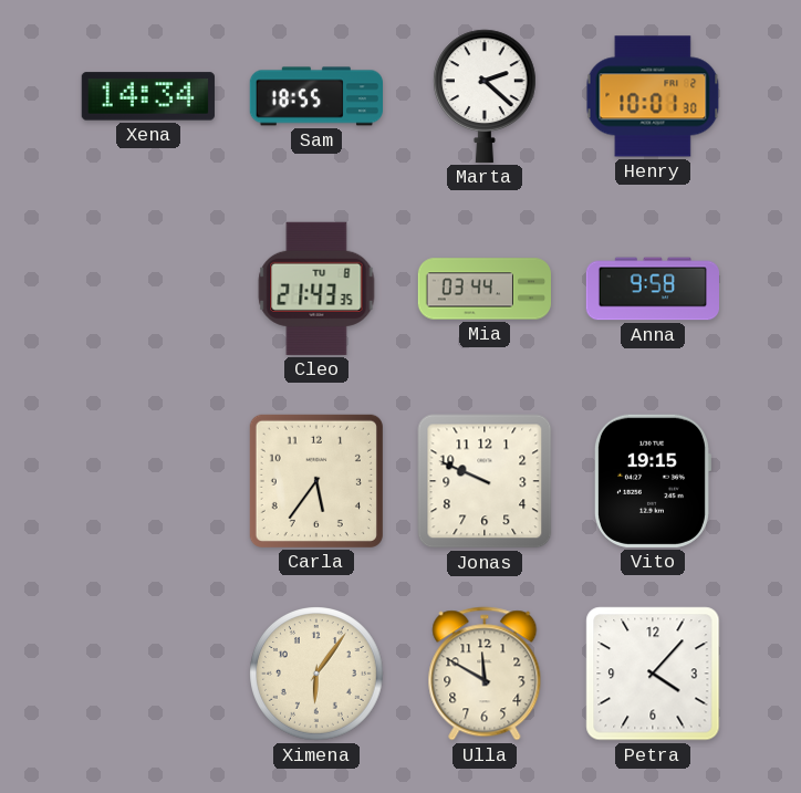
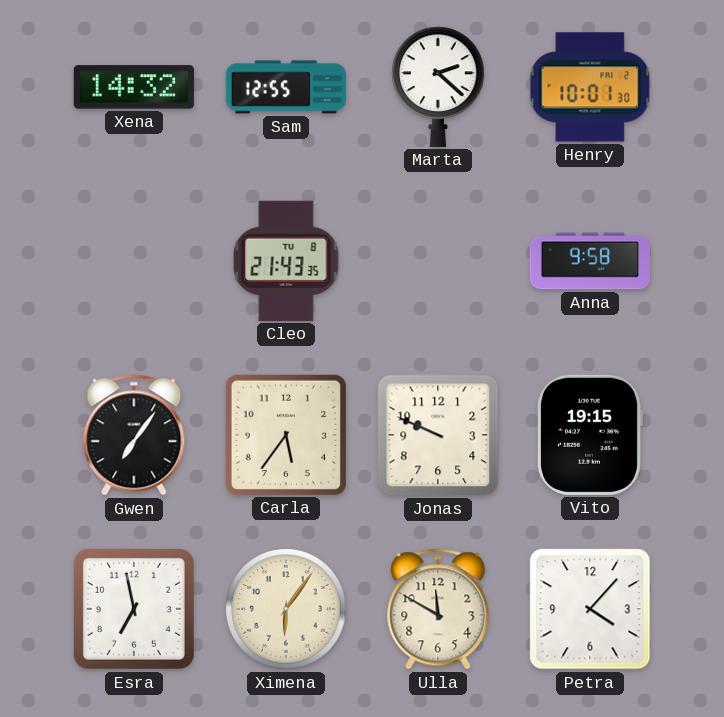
Xena: 14:34 -> 14:32 (134, 87)
Sam: 18:55 -> 12:55 (285, 87)
Mia: 03:44 -> none (483, 289)
Gwen: none -> 7:06 (134, 435)
Esra: none -> 6:58 (134, 609)
